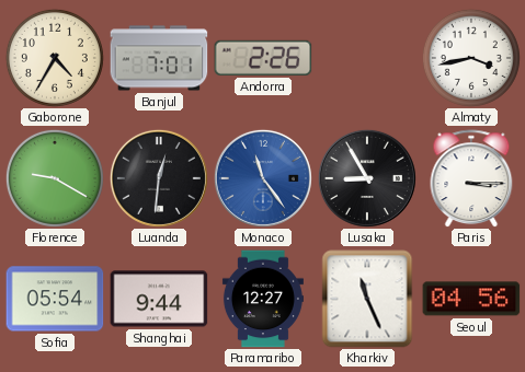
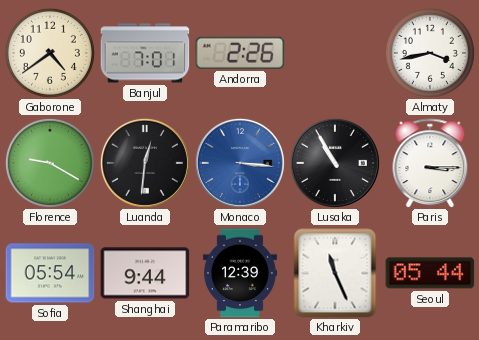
Gaborone: 4:35 -> 4:39 (50, 53)
Monaco: 11:24 -> 3:16 (240, 163)
Lusaka: 8:55 -> 10:55 (335, 163)
Paramaribo: 12:27 -> 12:39 (240, 273)
Seoul: 04:56 -> 05:44 (430, 273)
